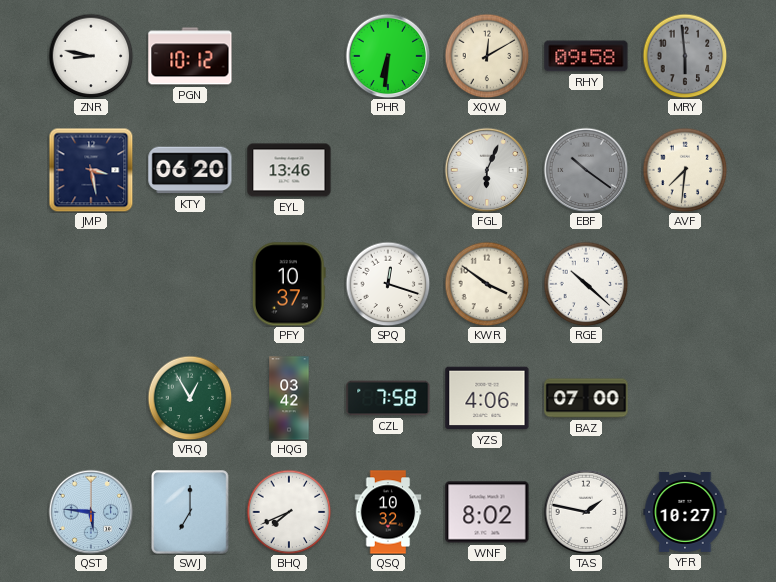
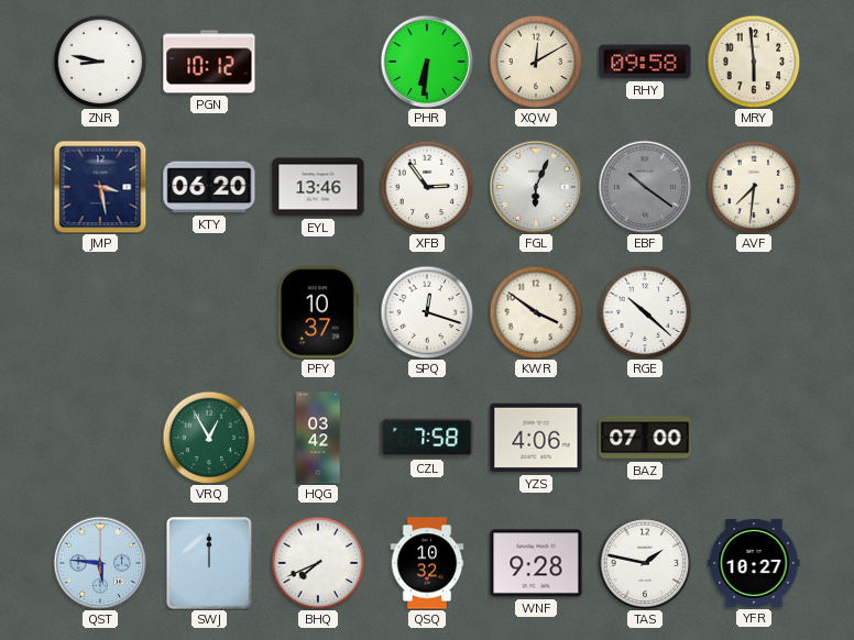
MRY dial: grey -> cream (754, 62)
XFB: none -> 2:54 (427, 187)
SWJ: 7:00 -> 12:00 (209, 563)
WNF: 8:02 -> 9:28 (536, 563)
